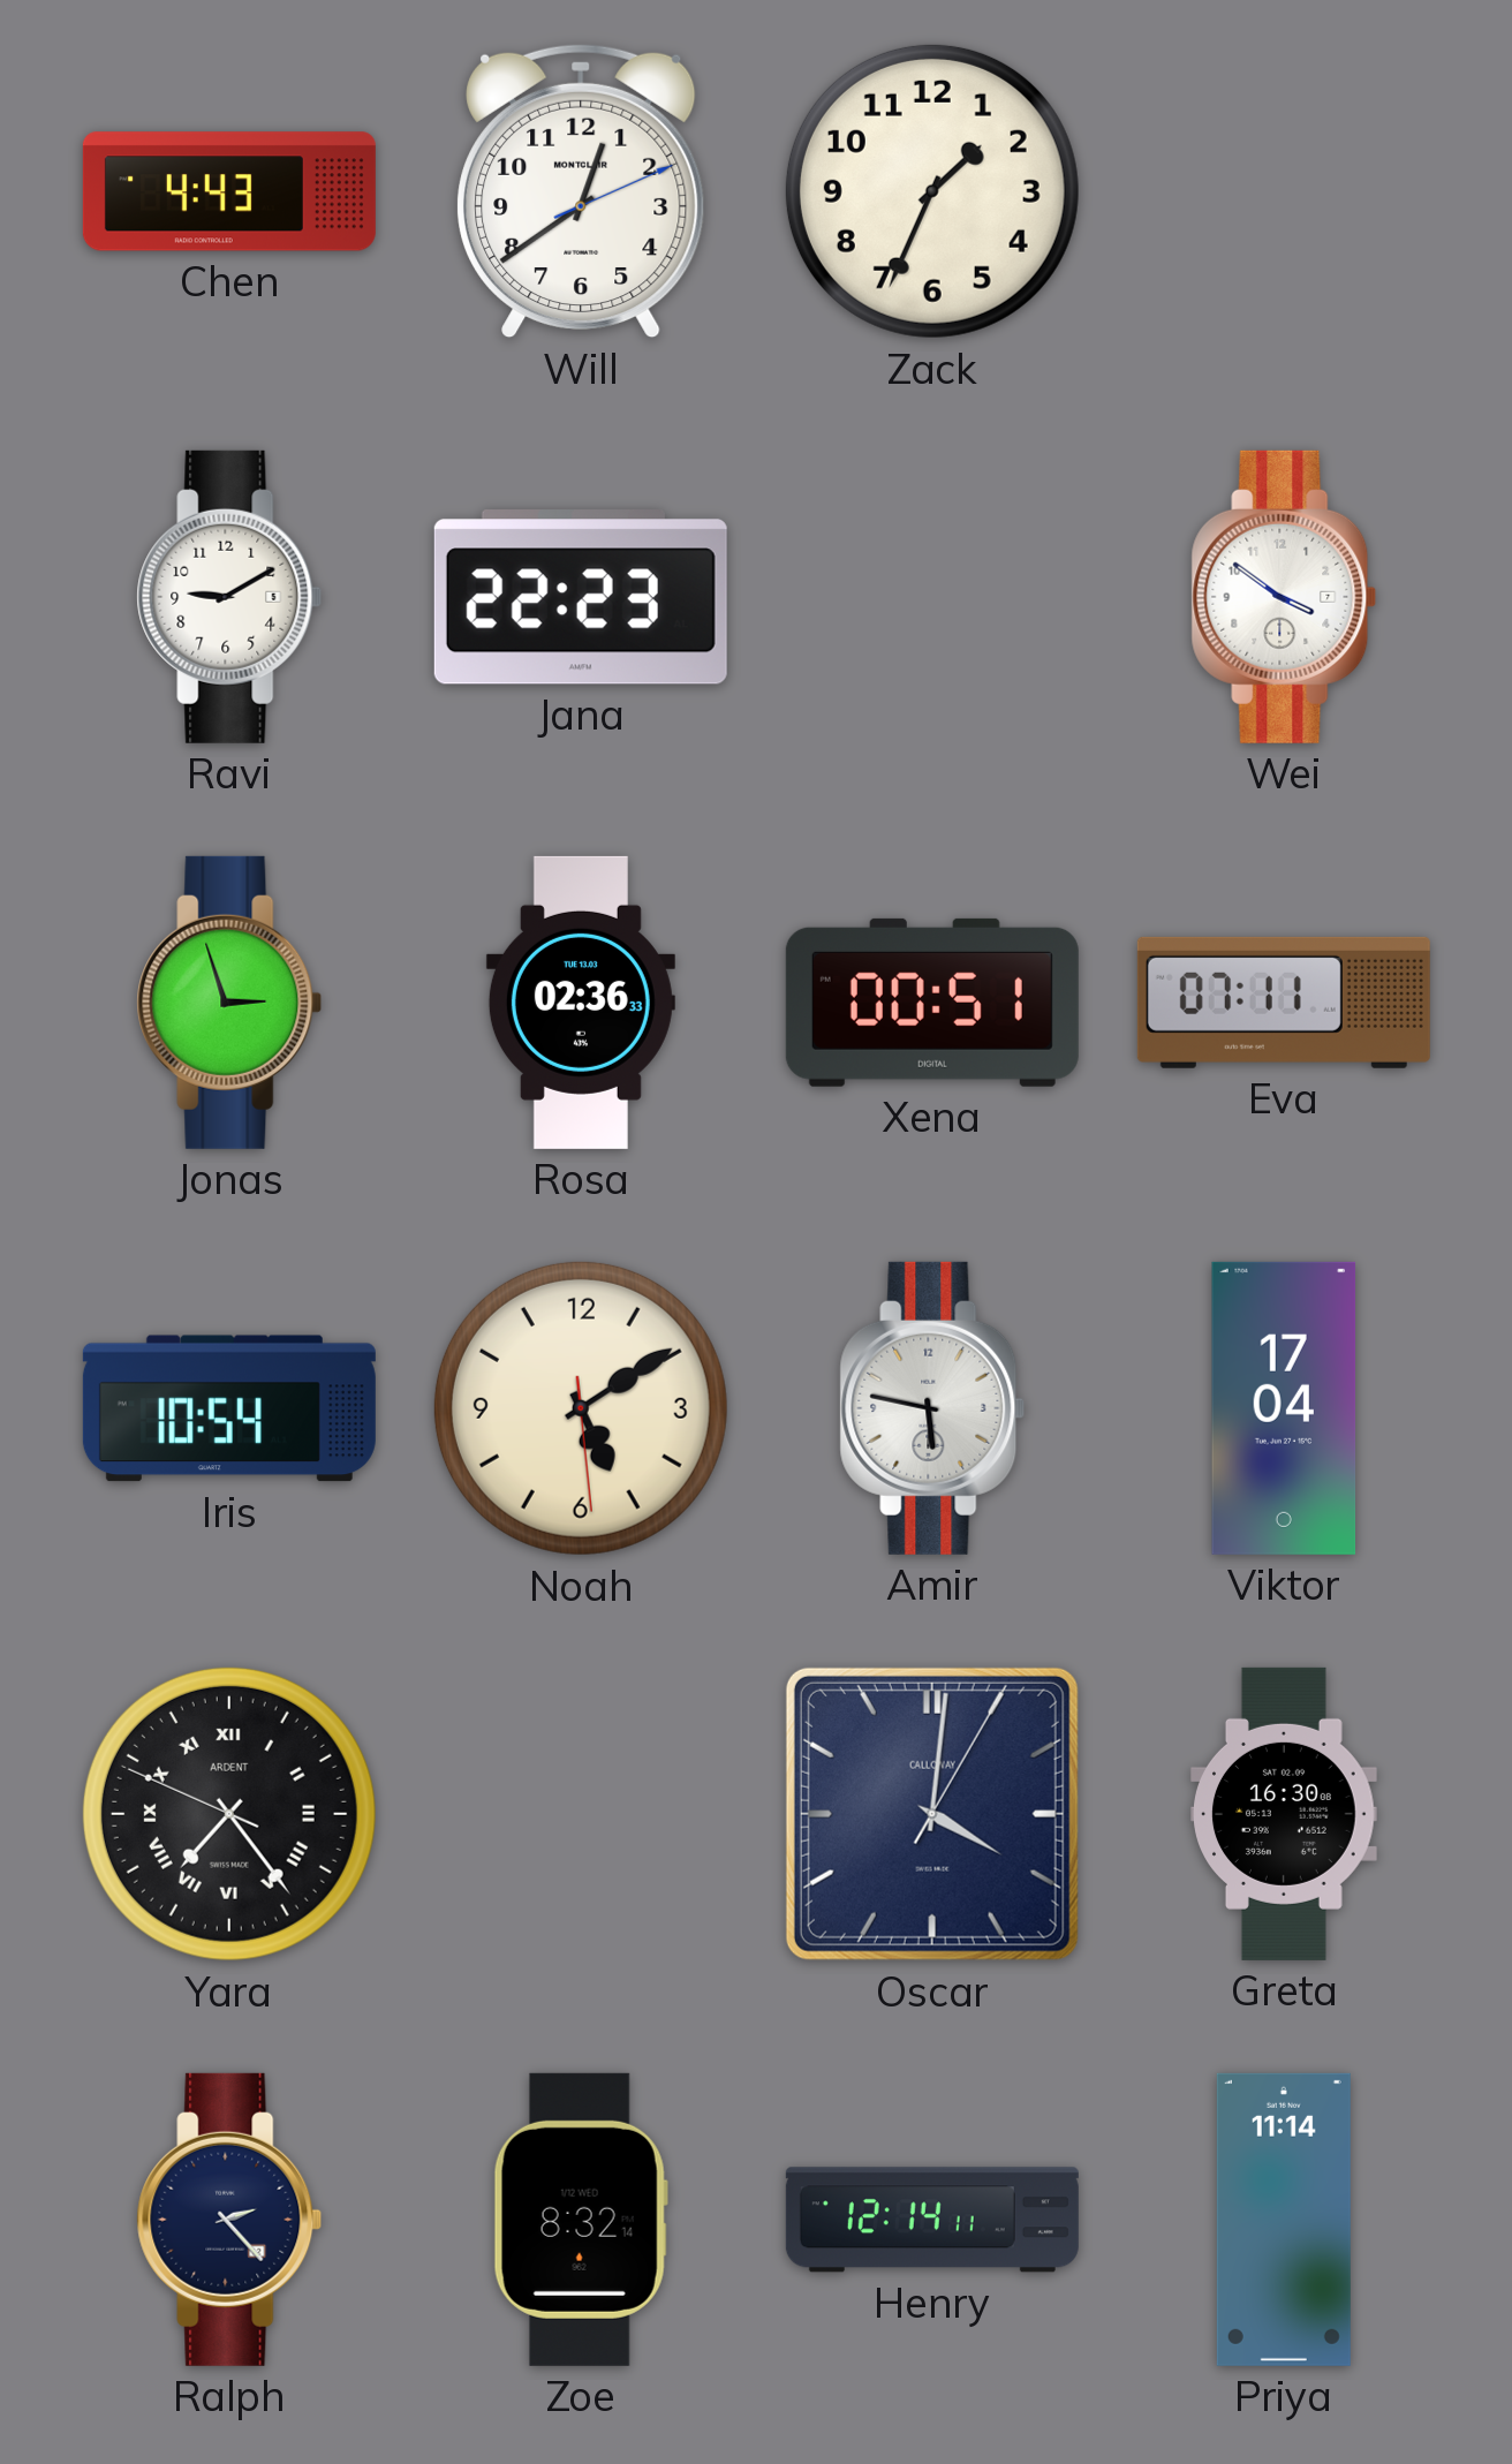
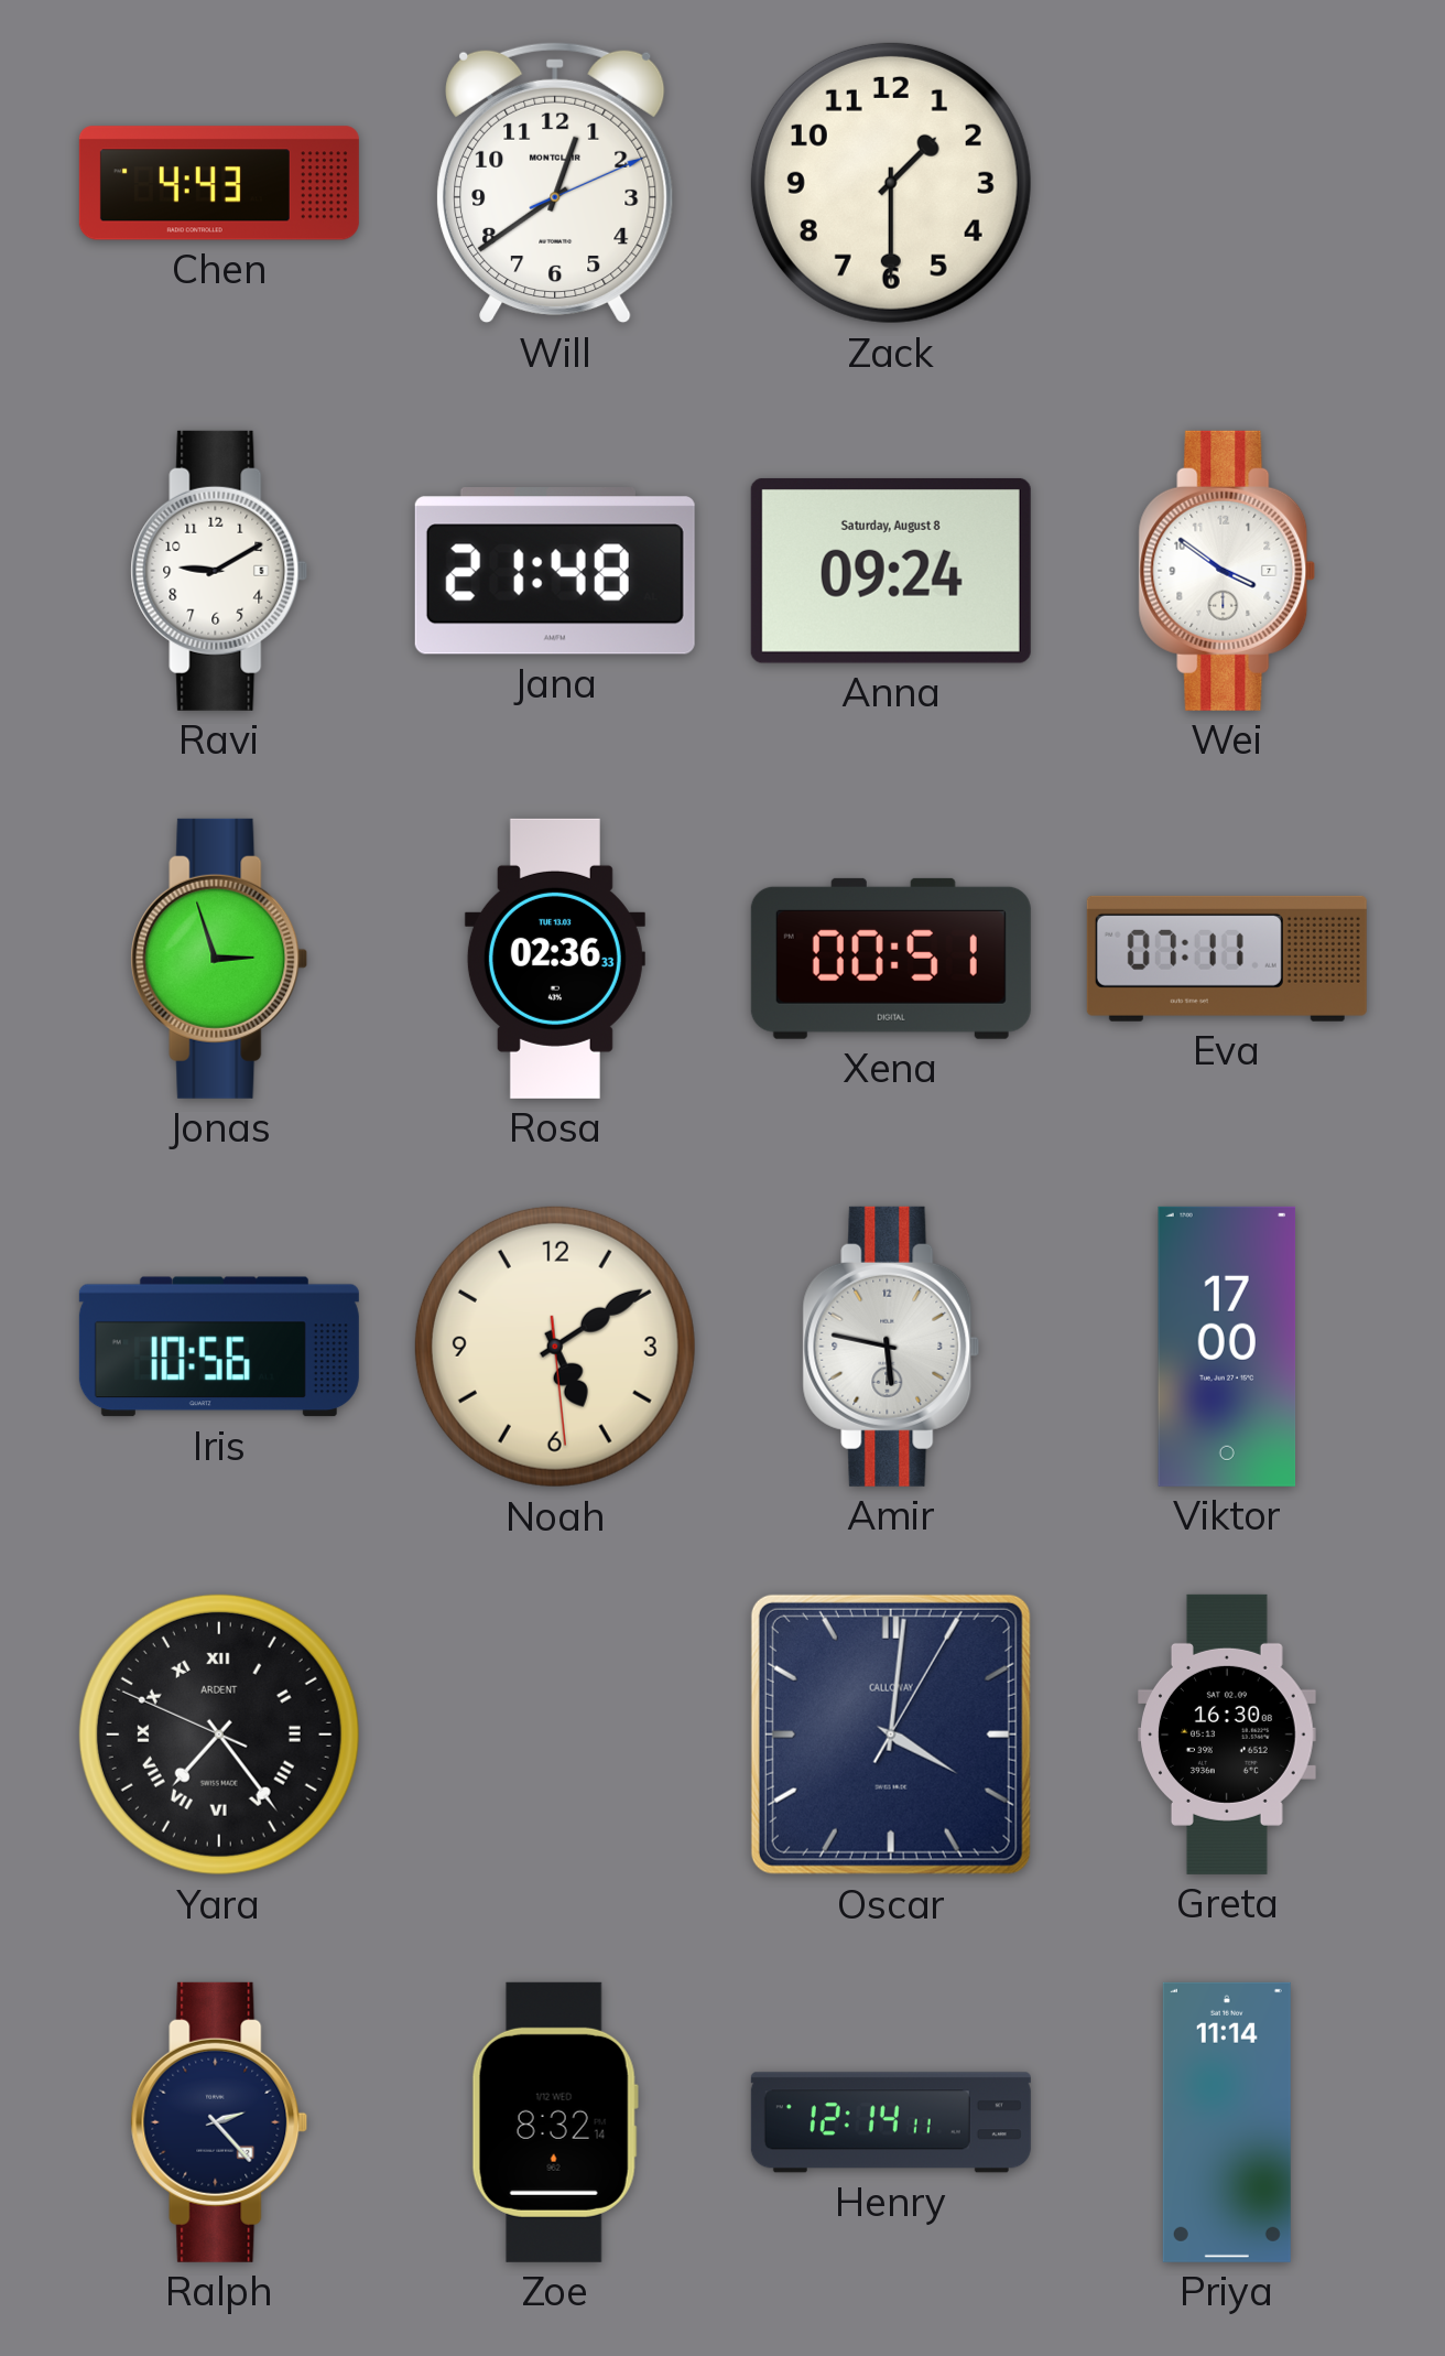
Zack: 1:34 -> 1:30 (891, 183)
Jana: 22:23 -> 21:48 (555, 572)
Anna: none -> 09:24 (891, 571)
Iris: 10:54 -> 10:56 (219, 1347)
Viktor: 17:04 -> 17:00 (1227, 1347)
